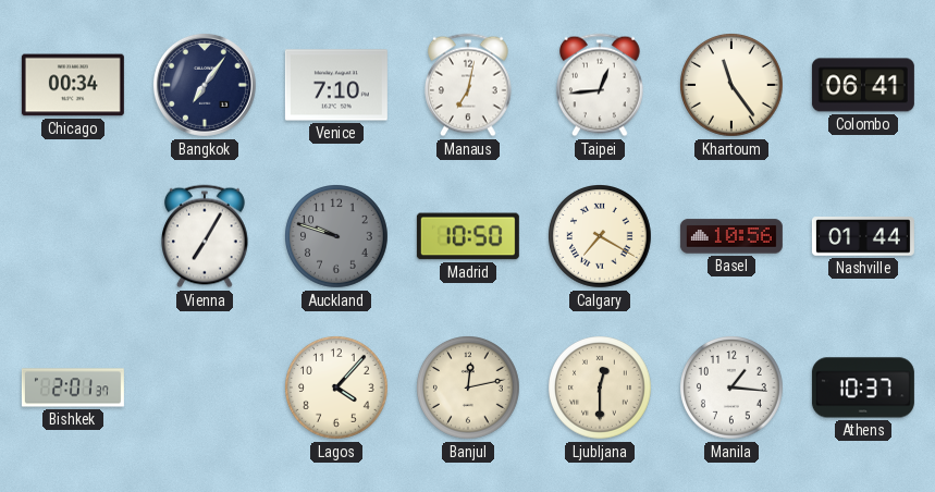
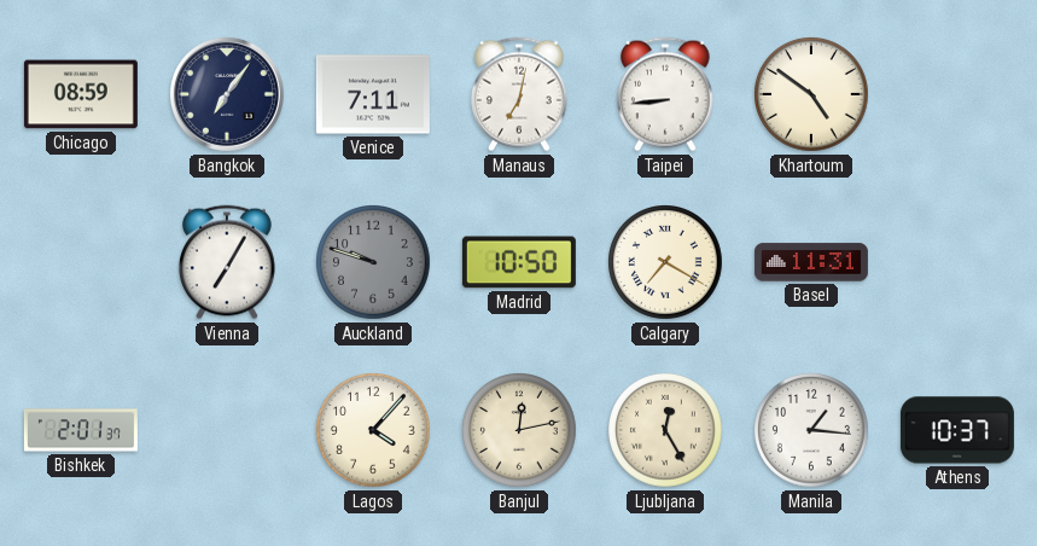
Chicago: 00:34 -> 08:59 (81, 94)
Venice: 7:10 -> 7:11 (373, 94)
Taipei: 12:44 -> 8:44 (666, 94)
Khartoum: 11:24 -> 4:51 (812, 95)
Colombo: 06:41 -> none (863, 85)
Basel: 10:56 -> 11:31 (811, 262)
Nashville: 01:44 -> none (863, 236)
Ljubljana: 12:30 -> 12:25 (666, 431)
